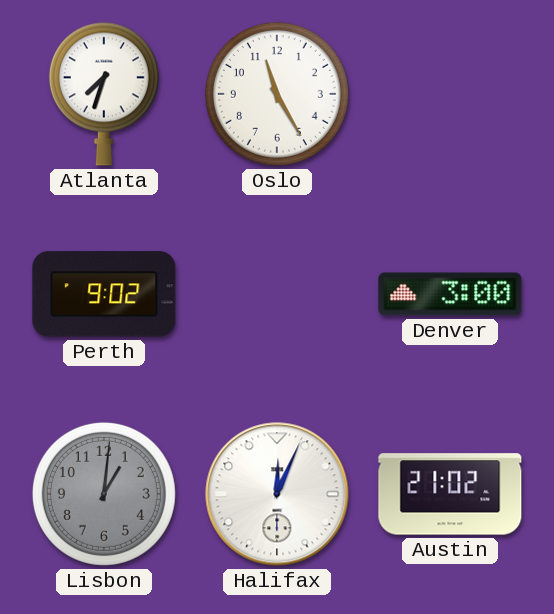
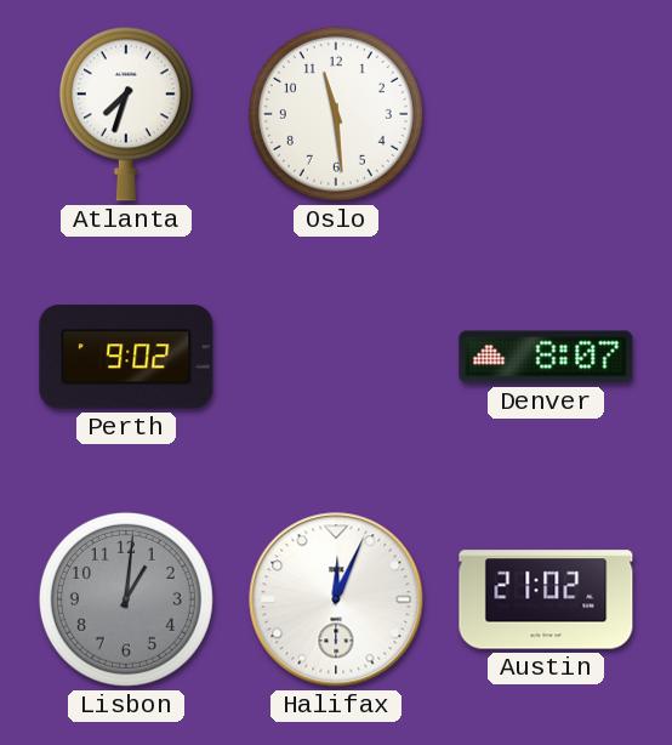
Oslo: 11:25 -> 11:29 (336, 114)
Denver: 3:00 -> 8:07 (546, 357)
